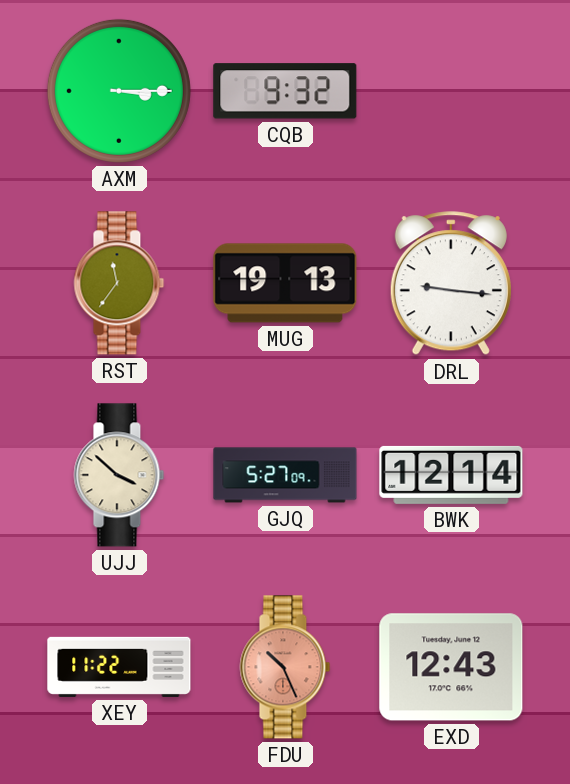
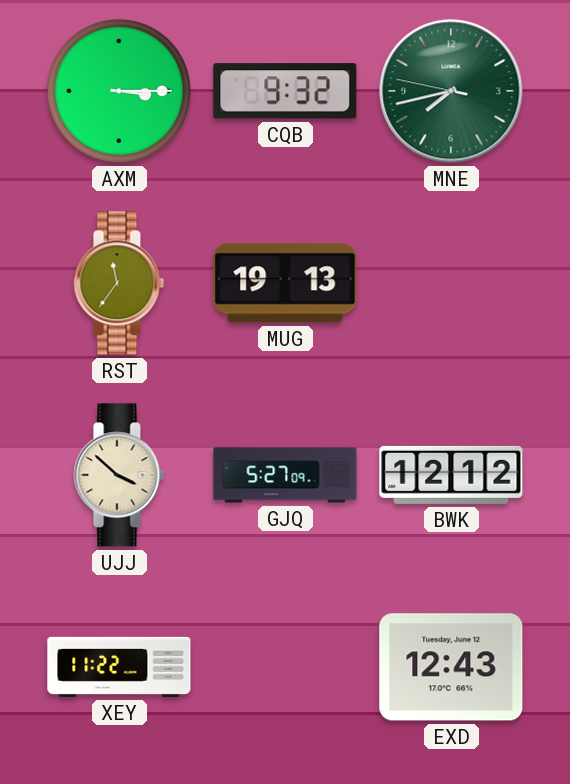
MNE: none -> 7:42 (451, 91)
DRL: 9:16 -> none (451, 284)
BWK: 12:14 -> 12:12 (451, 475)
FDU: 10:26 -> none (285, 667)
